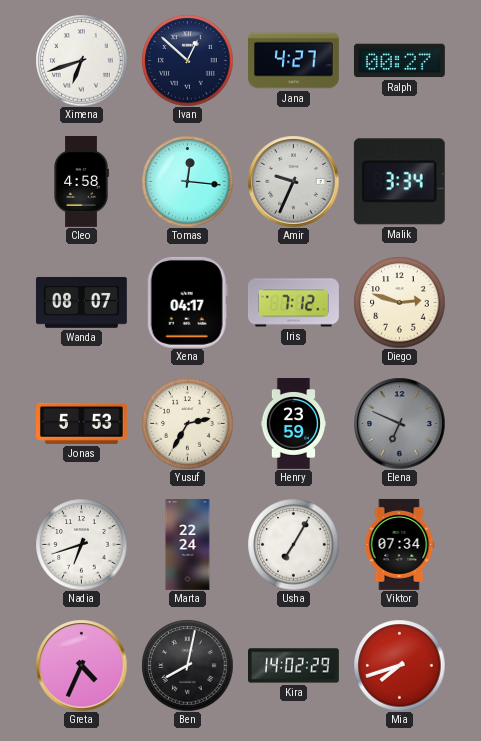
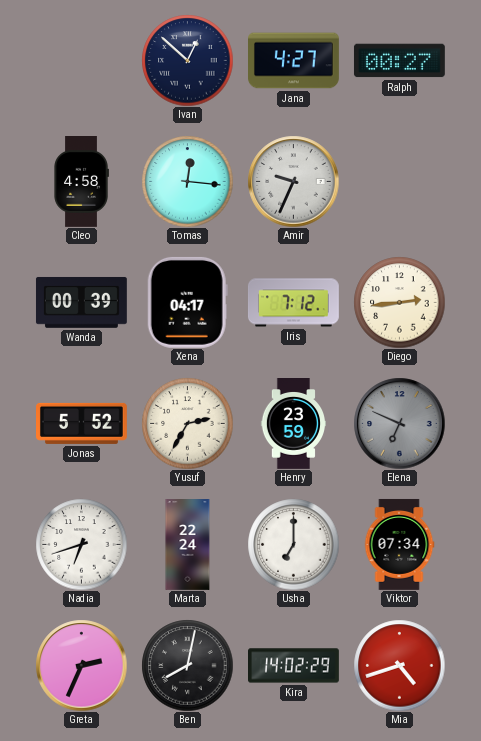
Ximena: 6:42 -> none (81, 60)
Malik: 3:34 -> none (399, 182)
Wanda: 08:07 -> 00:39 (81, 302)
Diego: 2:48 -> 2:44 (399, 302)
Jonas: 5:53 -> 5:52 (82, 423)
Usha: 7:05 -> 7:00 (293, 544)
Greta: 4:34 -> 2:34 (81, 665)
Mia: 7:42 -> 4:42 (399, 665)
